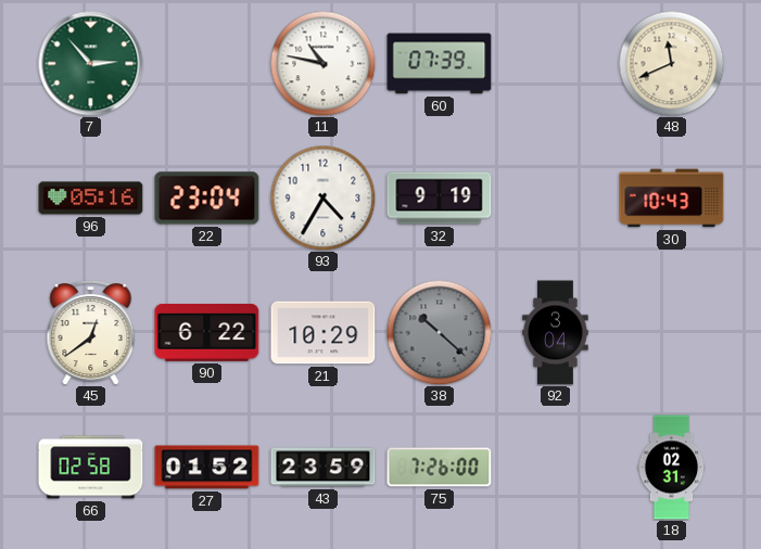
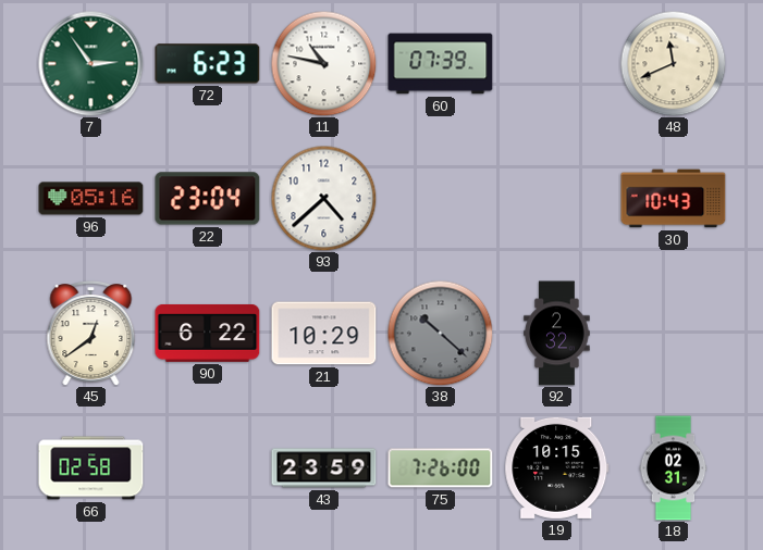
7: 2:53 -> 2:54 (91, 64)
72: none -> 6:23 (208, 64)
93: 4:35 -> 4:38 (323, 198)
32: 9:19 -> none (440, 199)
92: 3:04 -> 2:32 (557, 334)
27: 01:52 -> none (207, 468)
19: none -> 10:15 (557, 467)
